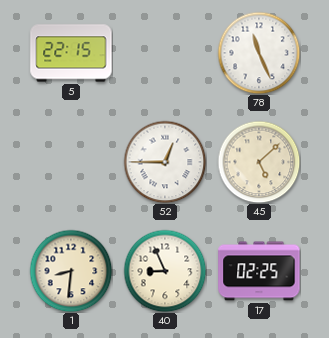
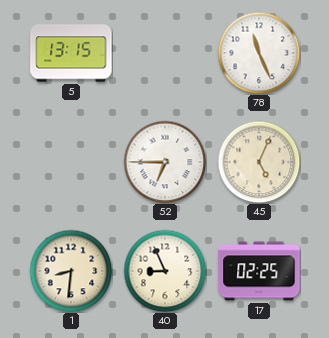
5: 22:15 -> 13:15 (71, 53)
52: 12:45 -> 6:45 (165, 162)
45: 5:08 -> 5:04 (259, 162)
